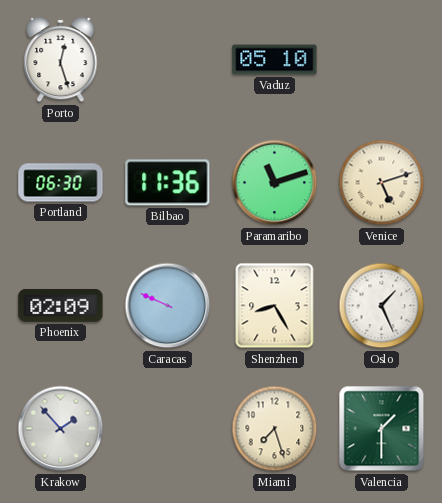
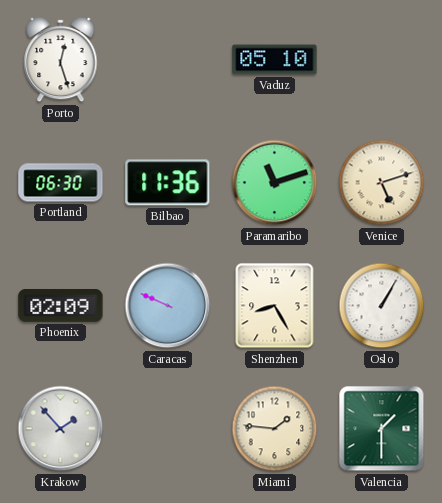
Oslo: 1:26 -> 1:05 (382, 306)
Miami: 7:27 -> 1:46 (275, 429)
